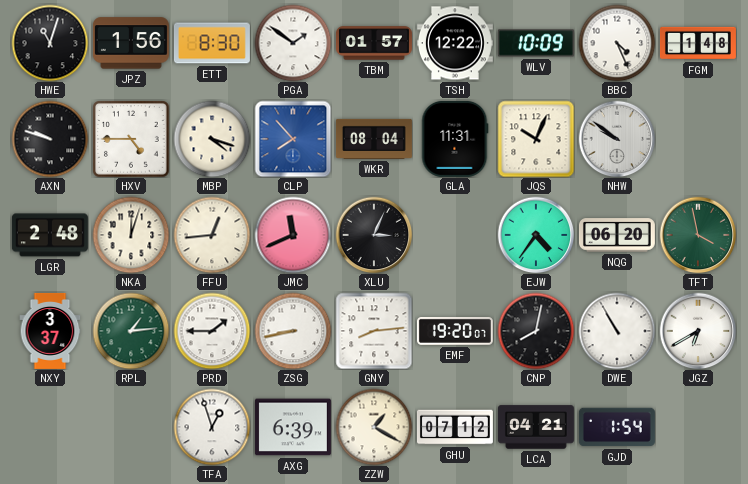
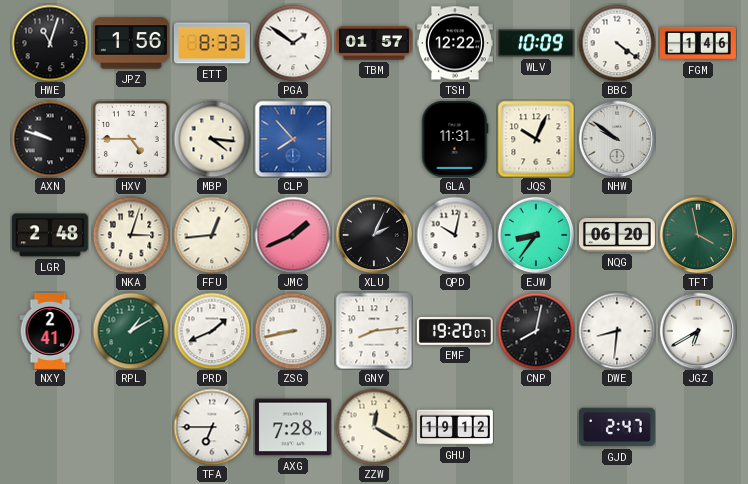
ETT: 8:30 -> 8:33 (212, 43)
BBC: 4:26 -> 4:21 (617, 43)
FGM: 1:48 -> 1:46 (698, 43)
MBP: 4:18 -> 4:16 (212, 139)
WKR: 08:04 -> none (374, 139)
NKA: 12:03 -> 3:03 (131, 235)
JMC: 11:41 -> 1:41 (293, 235)
XLU: 3:04 -> 2:04 (374, 235)
QPD: none -> 10:02 (455, 235)
EJW: 4:36 -> 8:36 (536, 235)
NXY: 3:37 -> 2:41 (50, 331)
RPL: 1:14 -> 1:10 (131, 331)
PRD: 1:45 -> 1:41 (212, 331)
DWE: 10:55 -> 8:31 (617, 331)
TFA: 12:57 -> 6:45 (212, 427)
AXG: 6:39 -> 7:28 (293, 427)
ZZW: 1:20 -> 12:20 (374, 427)
GHU: 07:12 -> 19:12 (455, 427)
LCA: 04:21 -> none (536, 427)
GJD: 1:54 -> 2:47 (617, 427)
